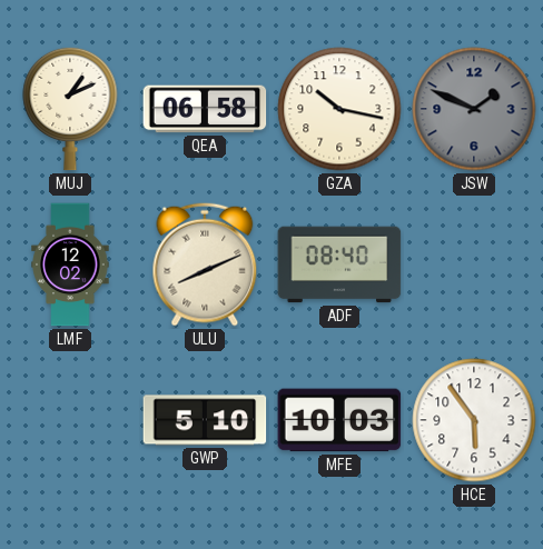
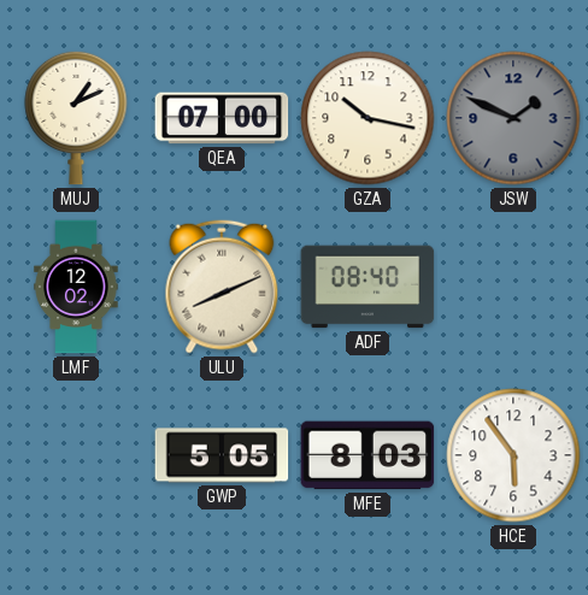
QEA: 06:58 -> 07:00 (222, 118)
GWP: 5:10 -> 5:05 (222, 455)
MFE: 10:03 -> 8:03 (367, 455)
